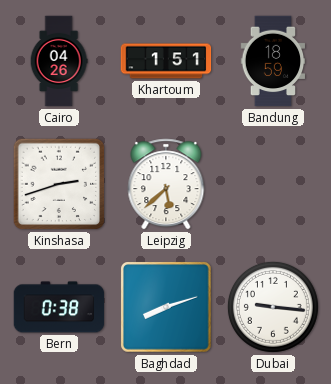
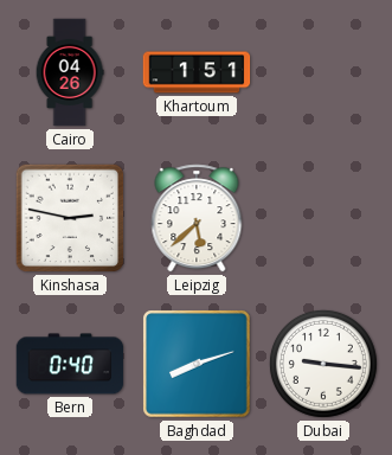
Bandung: 18:59 -> none (273, 61)
Kinshasa: 2:42 -> 2:47 (70, 218)
Bern: 0:38 -> 0:40 (70, 364)
